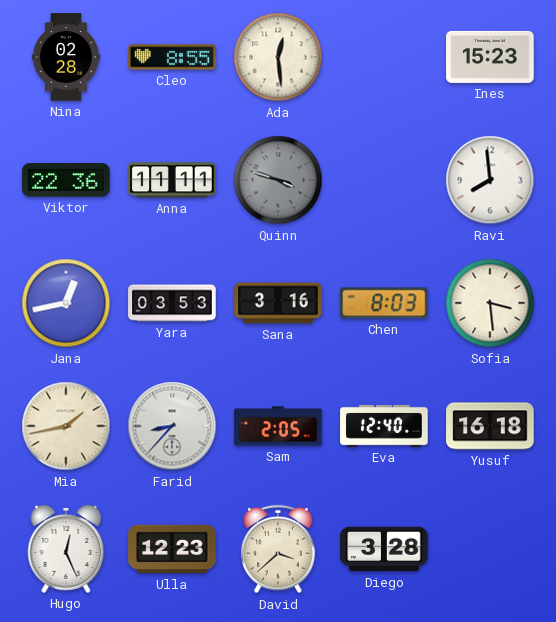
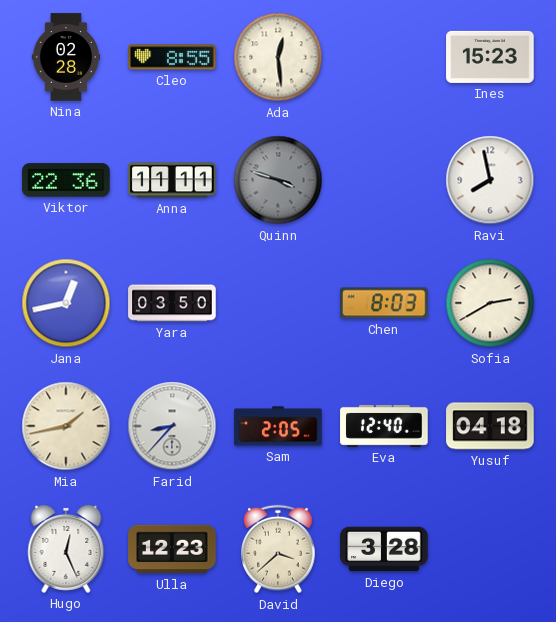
Ravi: 7:59 -> 7:58 (490, 180)
Yara: 03:53 -> 03:50 (172, 303)
Sana: 3:16 -> none (278, 303)
Sofia: 3:29 -> 2:40 (490, 303)
Yusuf: 16:18 -> 04:18 (490, 426)
